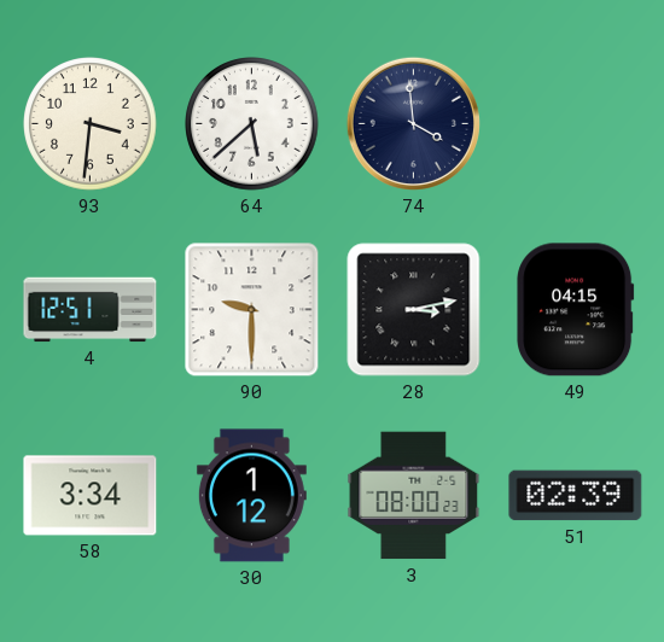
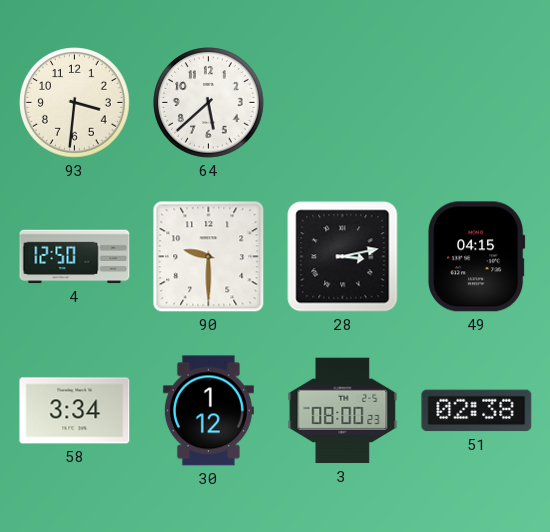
74: 3:59 -> none (413, 123)
4: 12:51 -> 12:50 (75, 257)
51: 02:39 -> 02:38 (477, 411)
